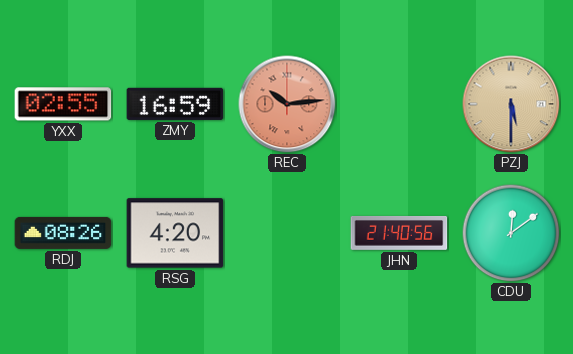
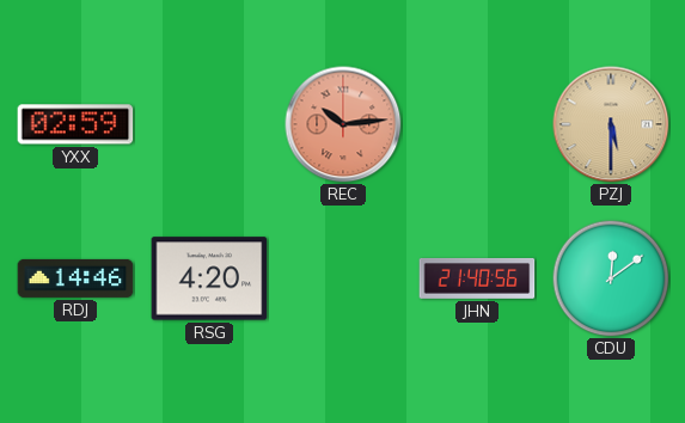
YXX: 02:55 -> 02:59 (75, 124)
ZMY: 16:59 -> none (175, 104)
RDJ: 08:26 -> 14:46 (75, 278)
